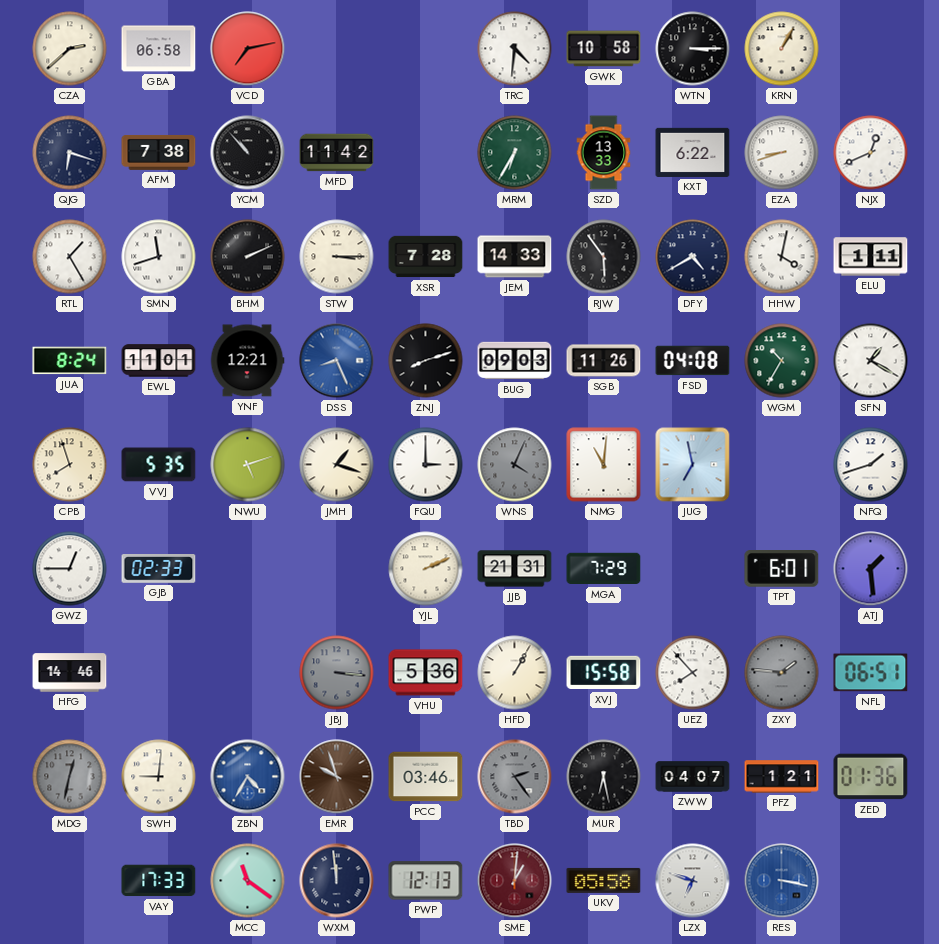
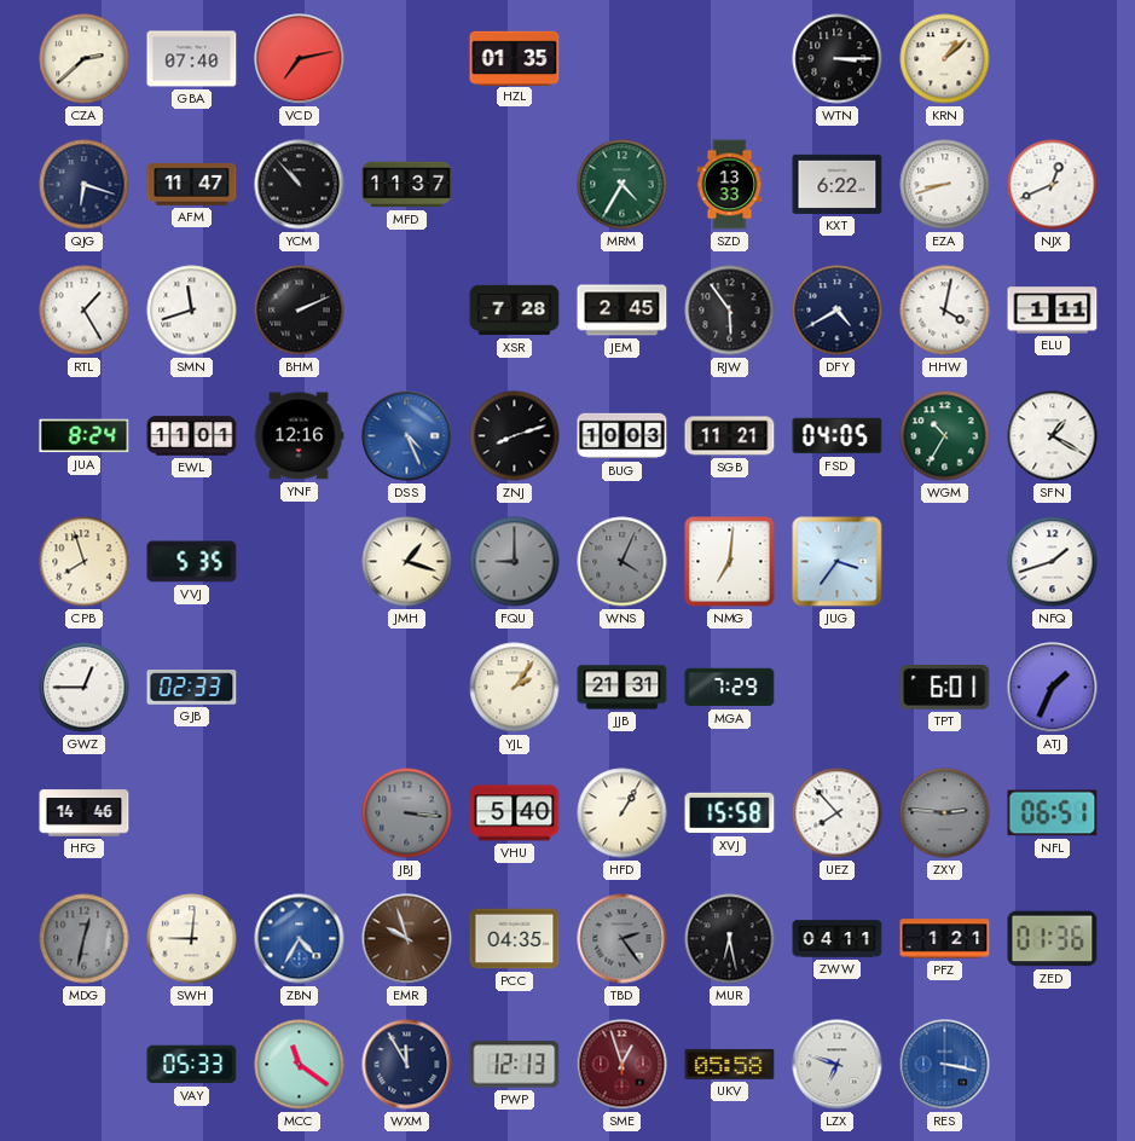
GBA: 06:58 -> 07:40 (192, 59)
HZL: none -> 01:35 (515, 58)
TRC: 4:31 -> none (515, 49)
GWK: 10:58 -> none (604, 49)
KRN: 1:05 -> 1:08 (945, 59)
AFM: 7:38 -> 11:47 (192, 184)
MFD: 11:42 -> 11:37 (407, 185)
MRM: 6:35 -> 4:35 (622, 185)
STW: 3:15 -> none (337, 257)
JEM: 14:33 -> 2:45 (622, 311)
YNF: 12:21 -> 12:16 (299, 436)
DSS: 8:26 -> 4:26 (407, 436)
BUG: 09:03 -> 10:03 (622, 436)
SGB: 11:26 -> 11:21 (730, 436)
FSD: 04:08 -> 04:05 (838, 436)
NWU: 5:12 -> none (248, 465)
FQU: 3:00 -> 9:00 (515, 562)
FQU dial: white -> grey (515, 562)
NMG: 11:01 -> 7:01 (730, 562)
JUG: 6:58 -> 3:36 (838, 562)
YJL: 2:11 -> 2:06 (515, 688)
ATJ: 1:29 -> 1:34 (1053, 688)
VHU: 5:36 -> 5:40 (515, 813)
ZXY: 1:46 -> 2:46 (945, 813)
PCC: 03:46 -> 04:35 (515, 939)
ZWW: 04:07 -> 04:11 (838, 939)
VAY: 17:33 -> 05:33 (192, 1065)
WXM: 11:59 -> 11:55 (407, 1065)
SME: 1:01 -> 12:57 (622, 1065)
